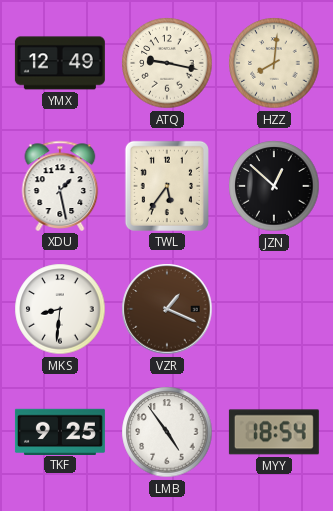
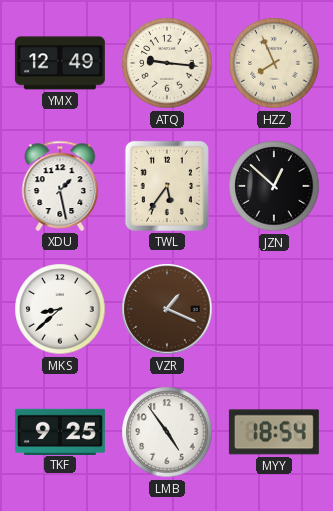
ATQ: 9:17 -> 9:16 (167, 63)
HZZ: 8:01 -> 7:56 (274, 63)
MKS: 8:31 -> 8:38 (60, 309)
